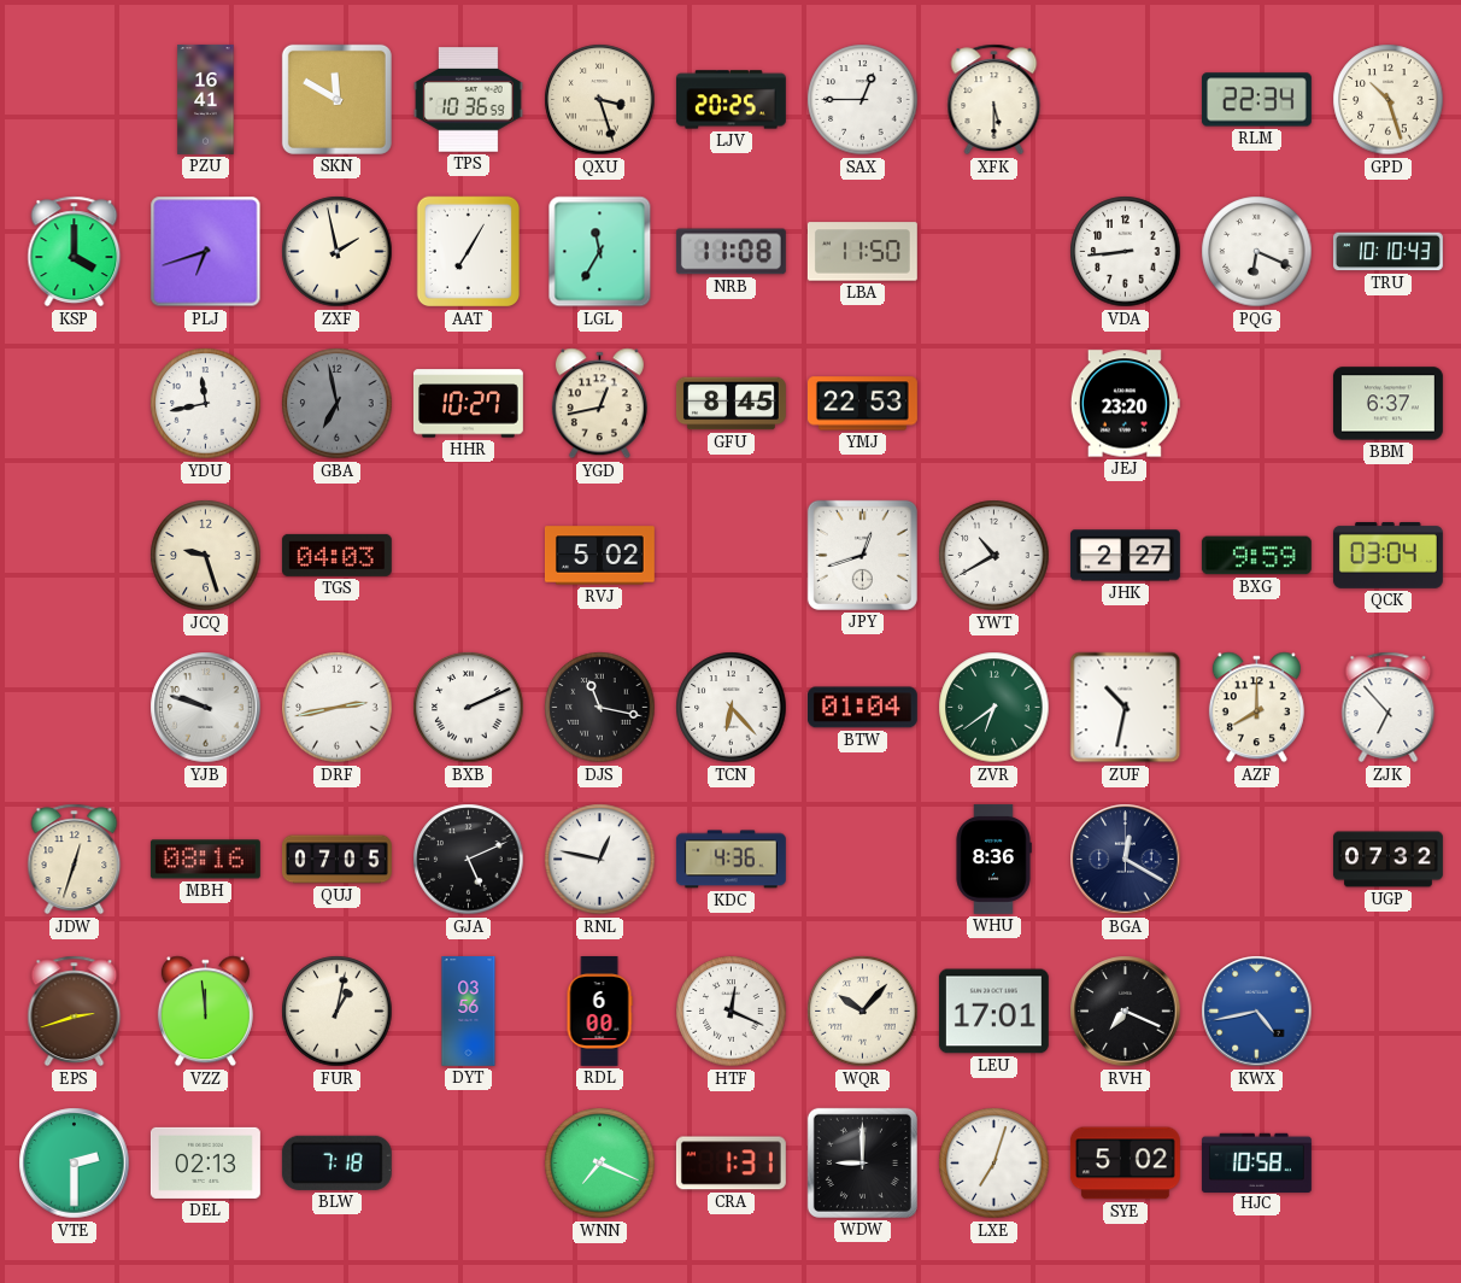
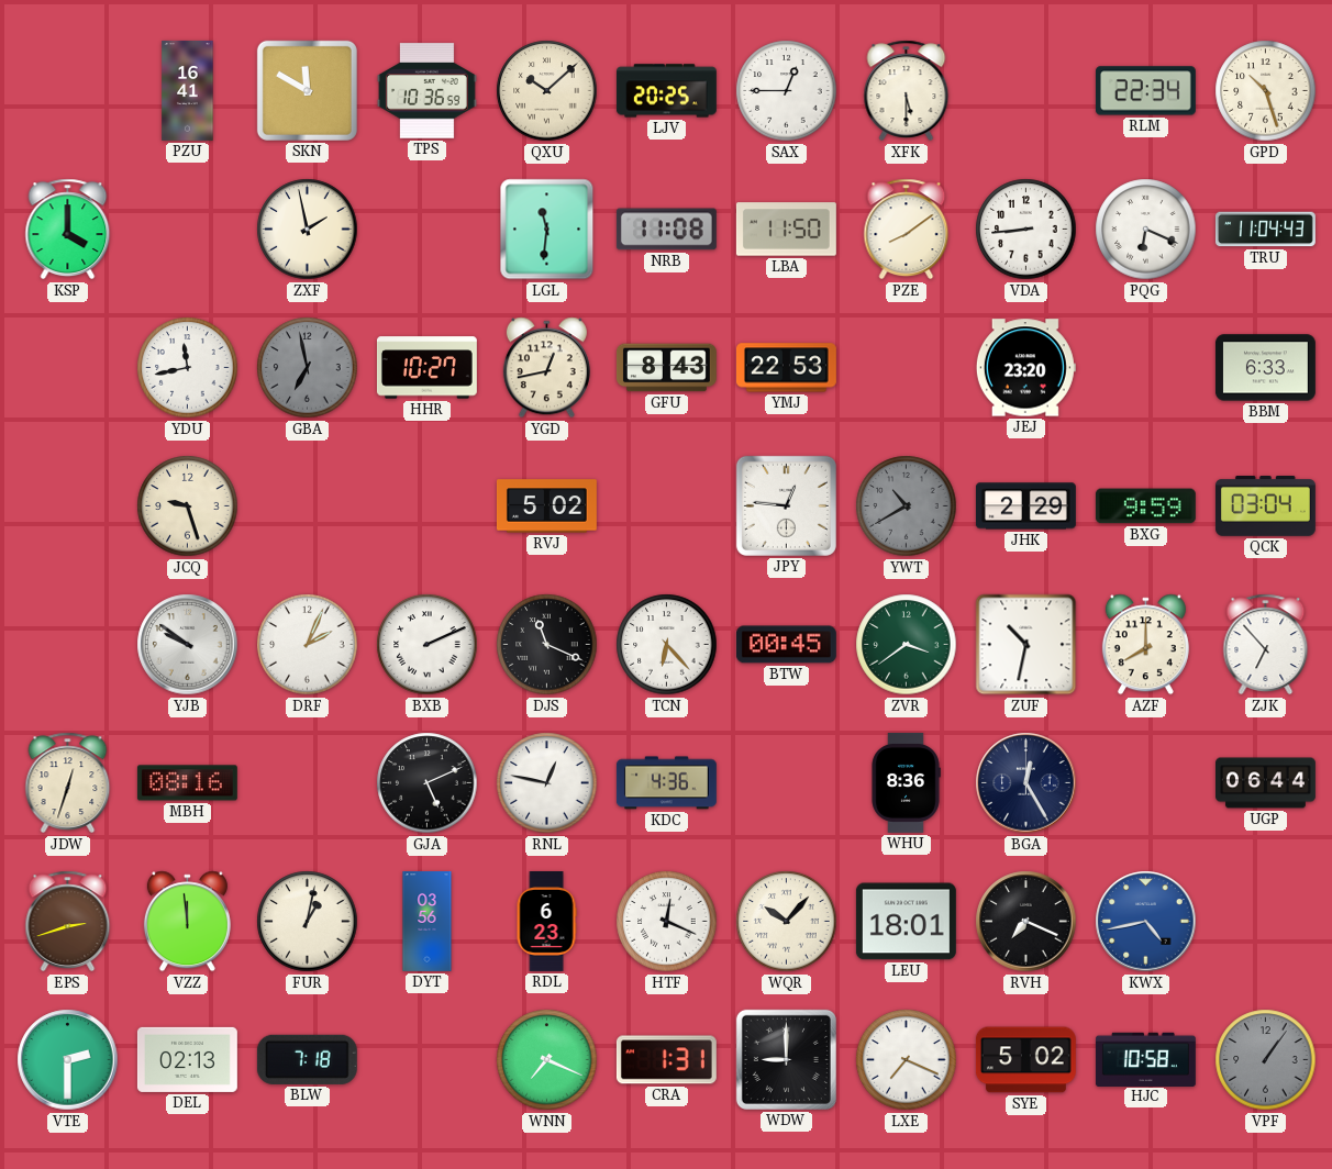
QXU: 3:27 -> 10:08 (547, 91)
PLJ: 6:42 -> none (206, 252)
AAT: 7:05 -> none (469, 252)
LGL: 11:35 -> 11:31 (547, 230)
PZE: none -> 8:09 (907, 230)
TRU: 10:10 -> 11:04 (1265, 230)
GFU: 8:45 -> 8:43 (666, 368)
BBM: 6:37 -> 6:33 (1265, 368)
TGS: 04:03 -> none (336, 555)
JPY: 12:42 -> 12:46 (786, 505)
YWT dial: white -> grey (907, 506)
JHK: 2:27 -> 2:29 (1025, 506)
YJB: 9:48 -> 9:51 (188, 645)
DRF: 2:43 -> 2:04 (308, 645)
DJS: 11:17 -> 11:19 (547, 645)
BTW: 01:04 -> 00:45 (786, 645)
ZVR: 6:39 -> 3:39 (907, 645)
QUJ: 07:05 -> none (336, 860)
BGA: 12:20 -> 12:25 (1026, 783)
UGP: 07:32 -> 06:44 (1266, 783)
RDL: 6:00 -> 6:23 (546, 922)
LEU: 17:01 -> 18:01 (906, 922)
LXE: 7:03 -> 7:19 (907, 1060)
VPF: none -> 1:06 (1266, 1060)
